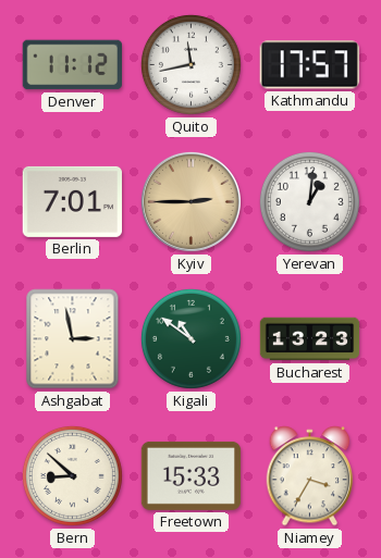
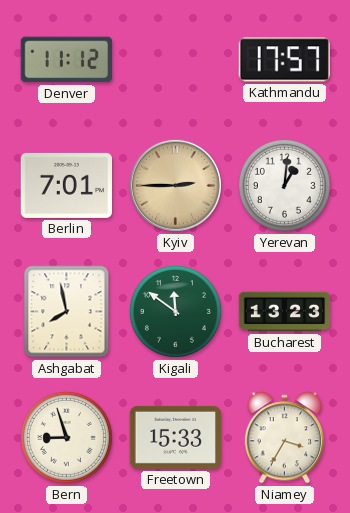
Quito: 11:43 -> none (190, 64)
Ashgabat: 2:58 -> 7:58 (67, 312)
Kigali: 10:51 -> 11:51 (175, 311)
Bern: 8:52 -> 8:57 (66, 437)
